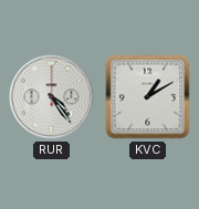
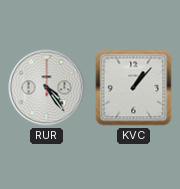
KVC: 1:10 -> 1:07 (134, 88)
